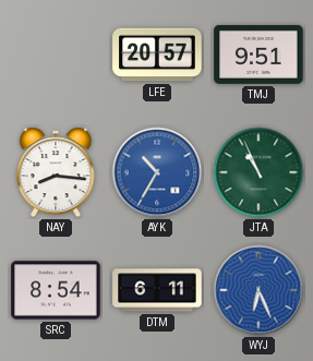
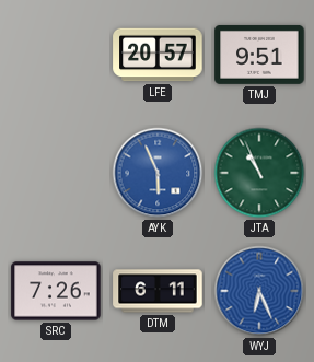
NAY: 8:16 -> none (56, 172)
AYK: 10:35 -> 5:56 (158, 173)
SRC: 8:54 -> 7:26 (56, 291)
